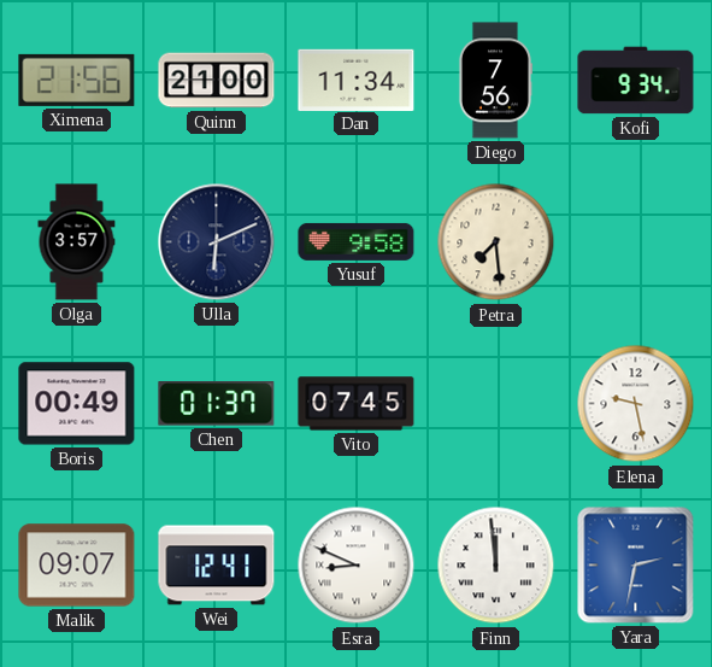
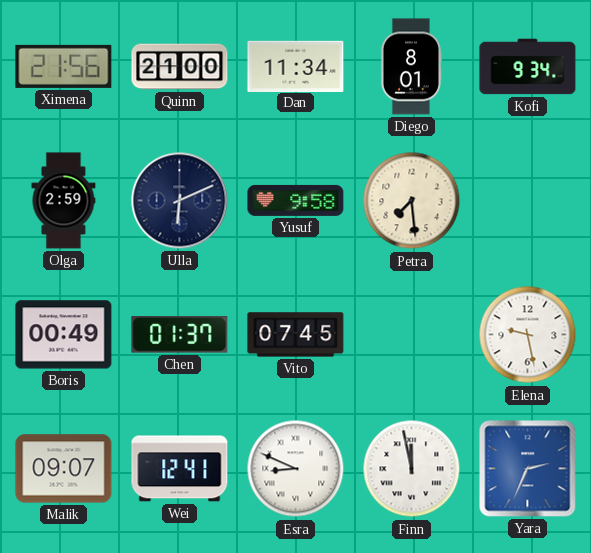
Diego: 7:56 -> 8:01 (410, 67)
Olga: 3:57 -> 2:59 (64, 201)
Finn: 11:59 -> 11:58 (412, 469)
Yara: 2:32 -> 2:34 (528, 469)
